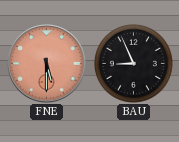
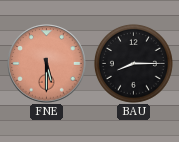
BAU: 8:56 -> 8:15 (133, 63)
